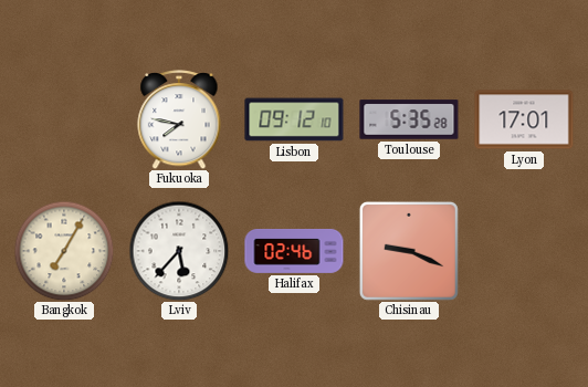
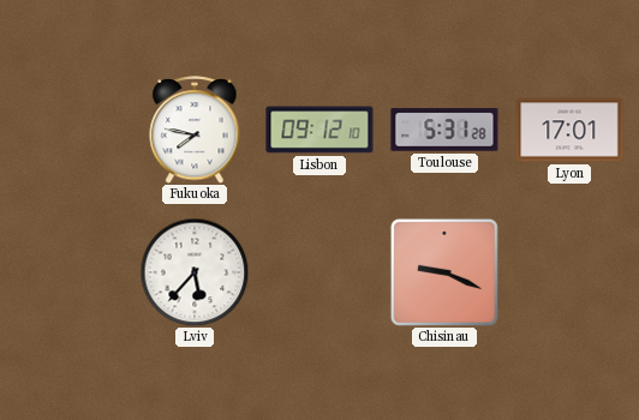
Toulouse: 5:35 -> 5:31 (444, 130)
Bangkok: 7:05 -> none (64, 251)
Halifax: 02:46 -> none (294, 251)
